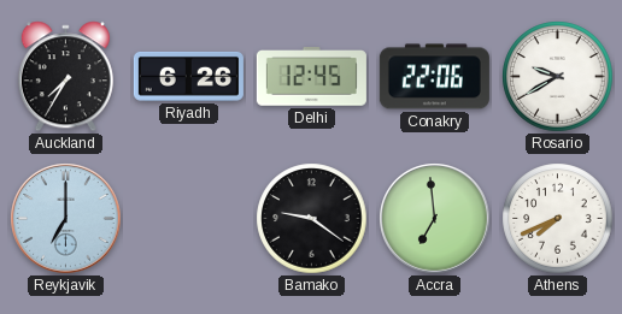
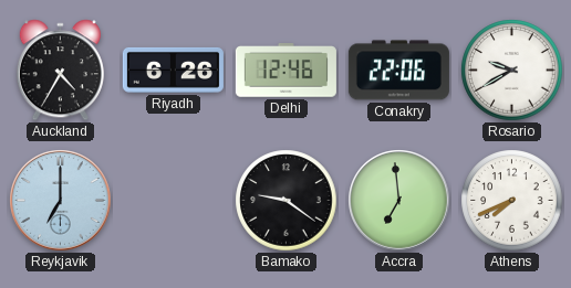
Auckland: 7:35 -> 4:35 (60, 71)
Delhi: 12:45 -> 12:46 (285, 71)
